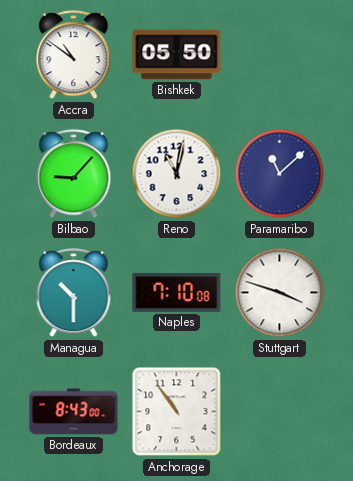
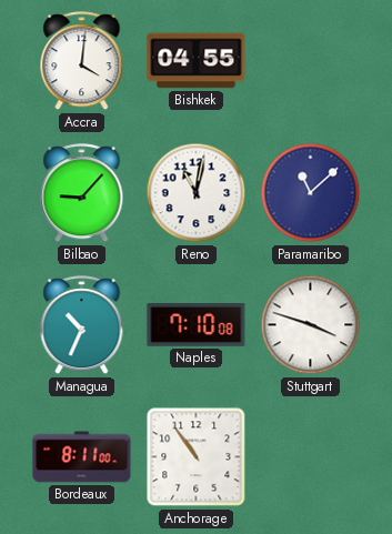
Accra: 10:51 -> 4:01 (82, 61)
Bishkek: 05:50 -> 04:55 (197, 61)
Managua: 10:30 -> 10:34 (82, 325)
Bordeaux: 8:43 -> 8:11 (82, 457)
